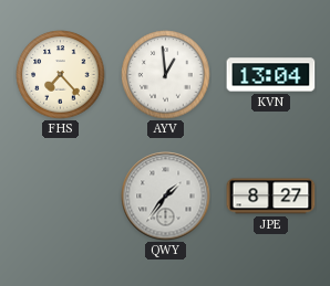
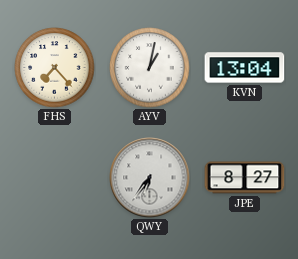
AYV: 12:59 -> 1:02 (150, 68)
QWY: 1:36 -> 6:36 (150, 178)
